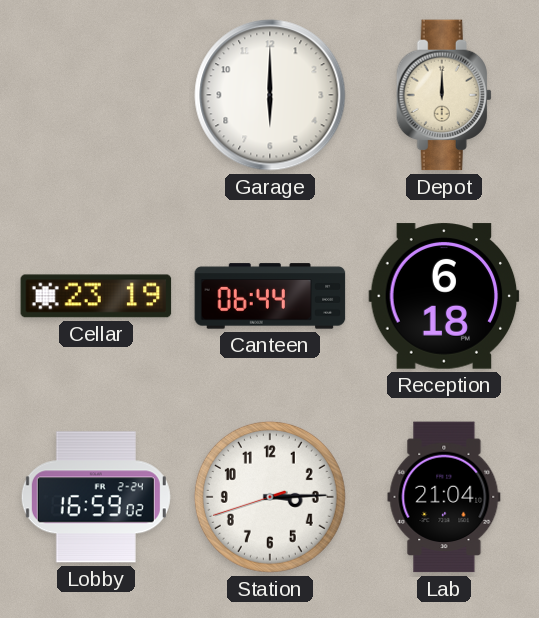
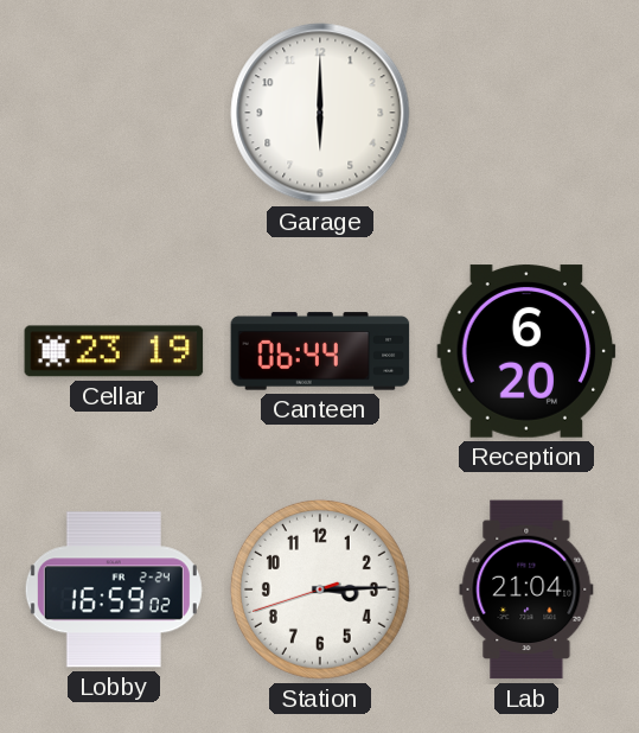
Depot: 12:00 -> none (444, 95)
Reception: 6:18 -> 6:20 (526, 351)
